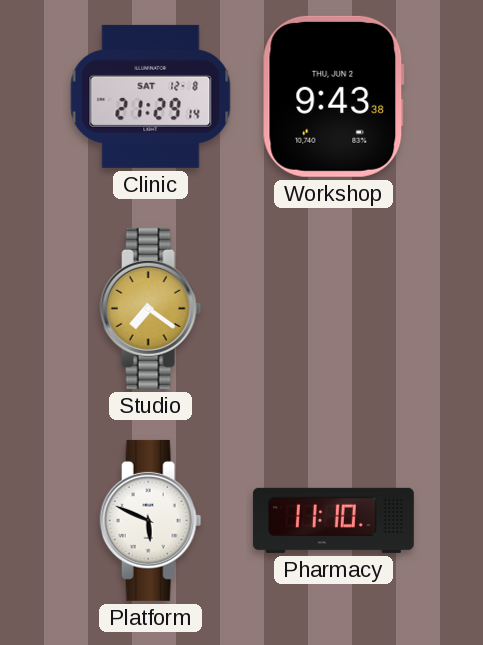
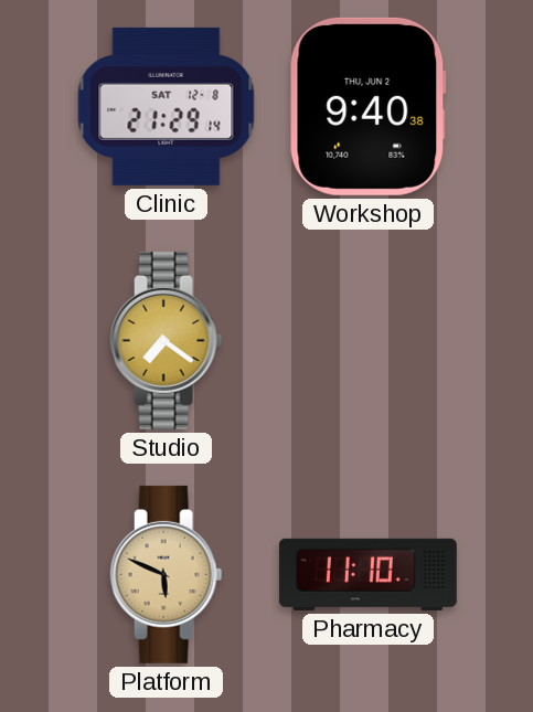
Workshop: 9:43 -> 9:40 (367, 106)
Platform dial: white -> champagne (167, 574)
